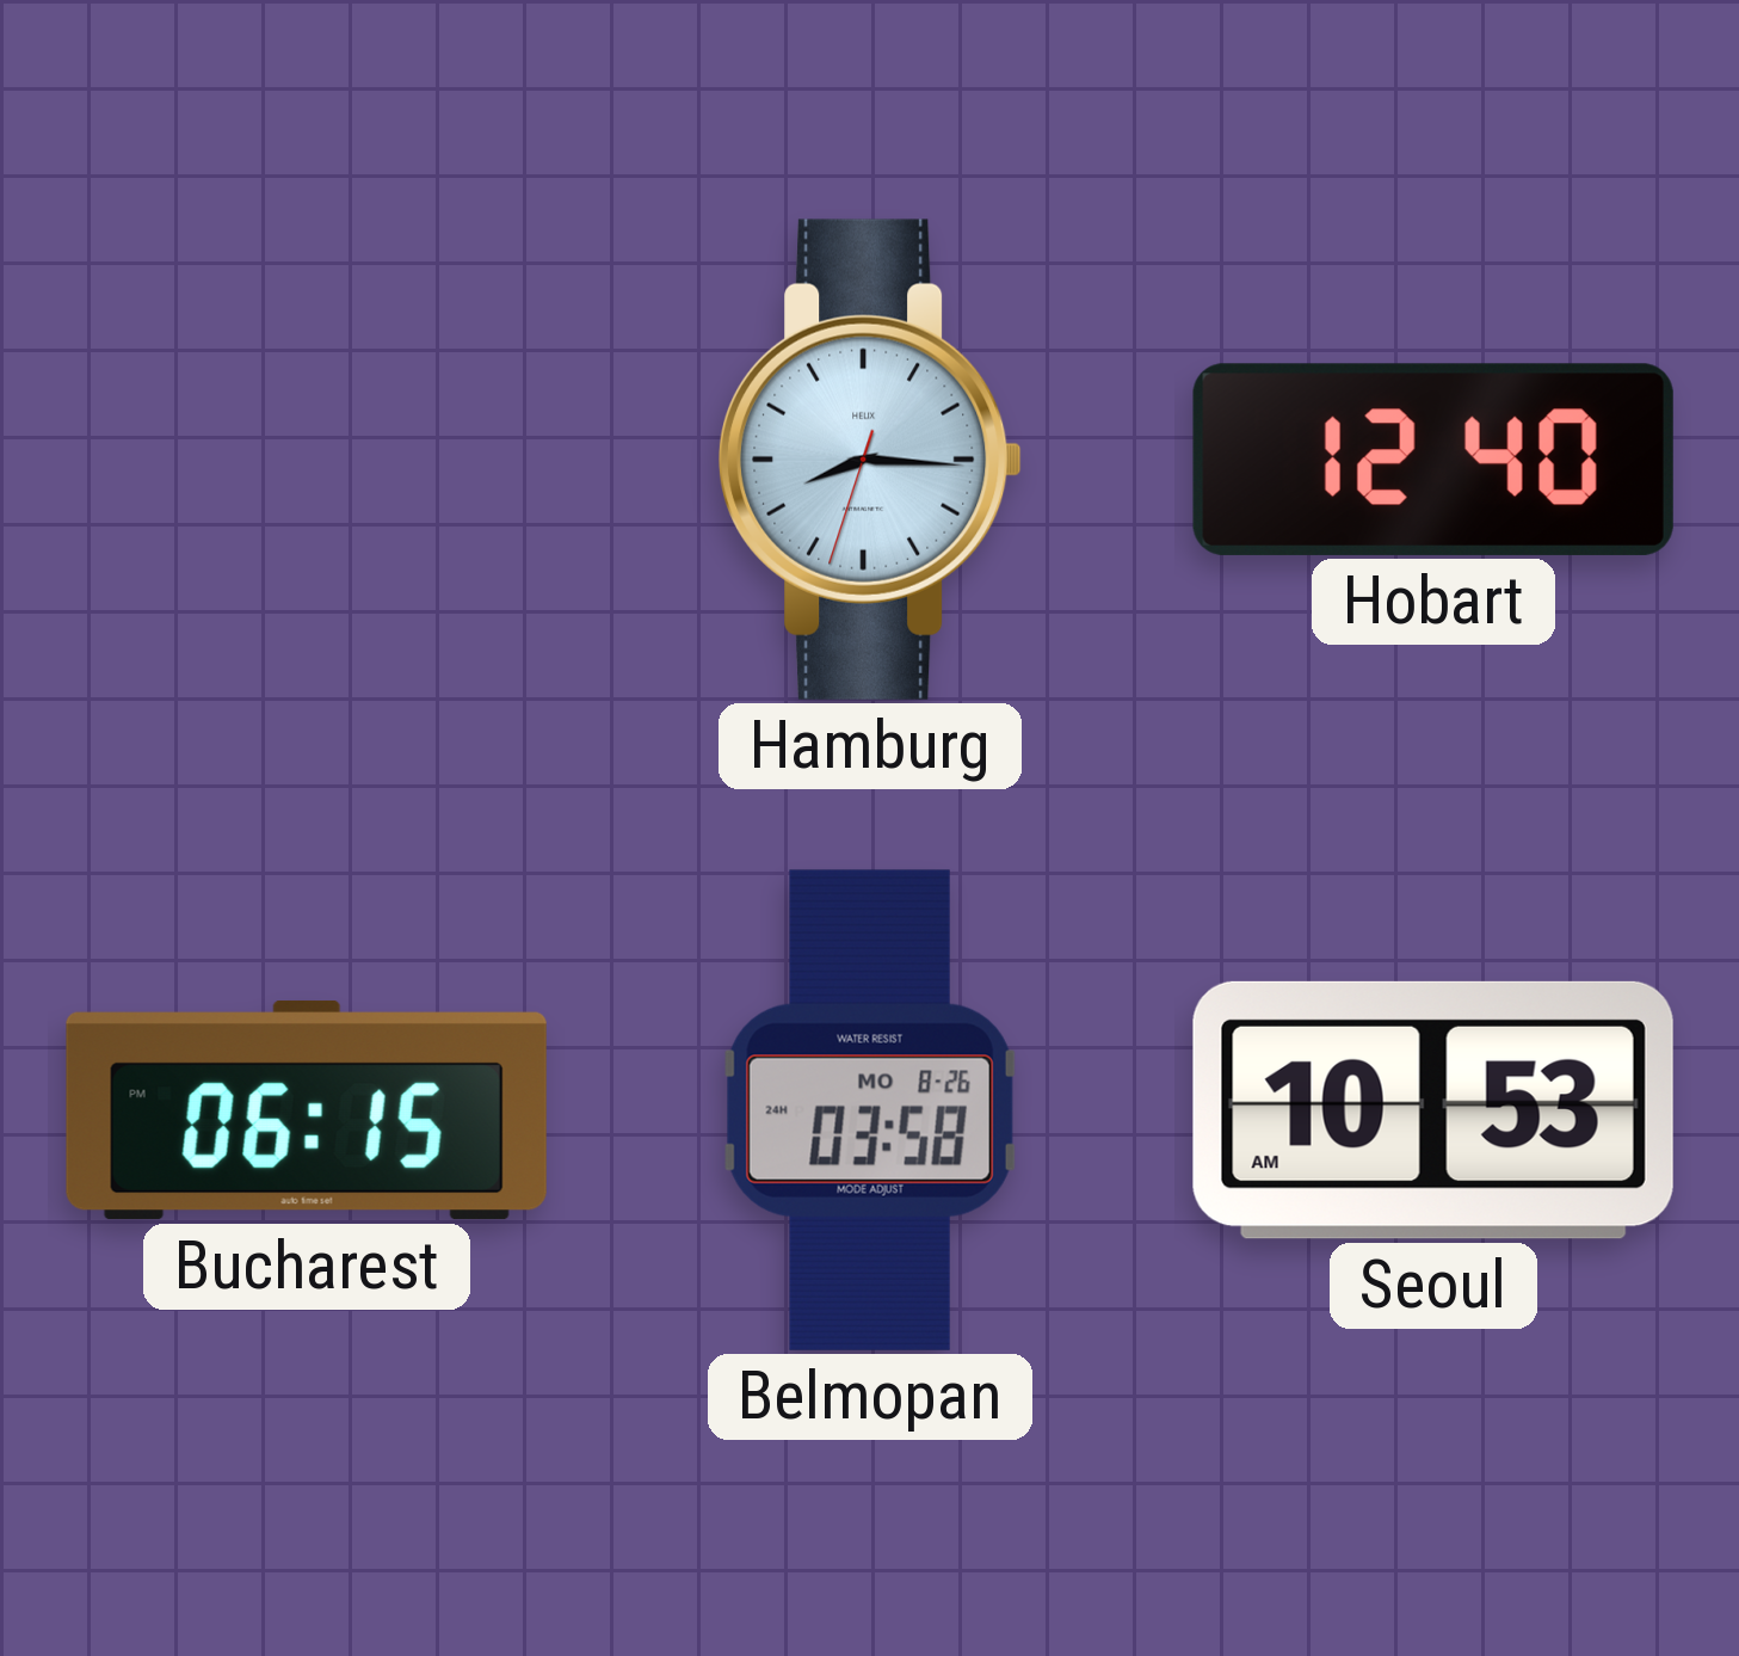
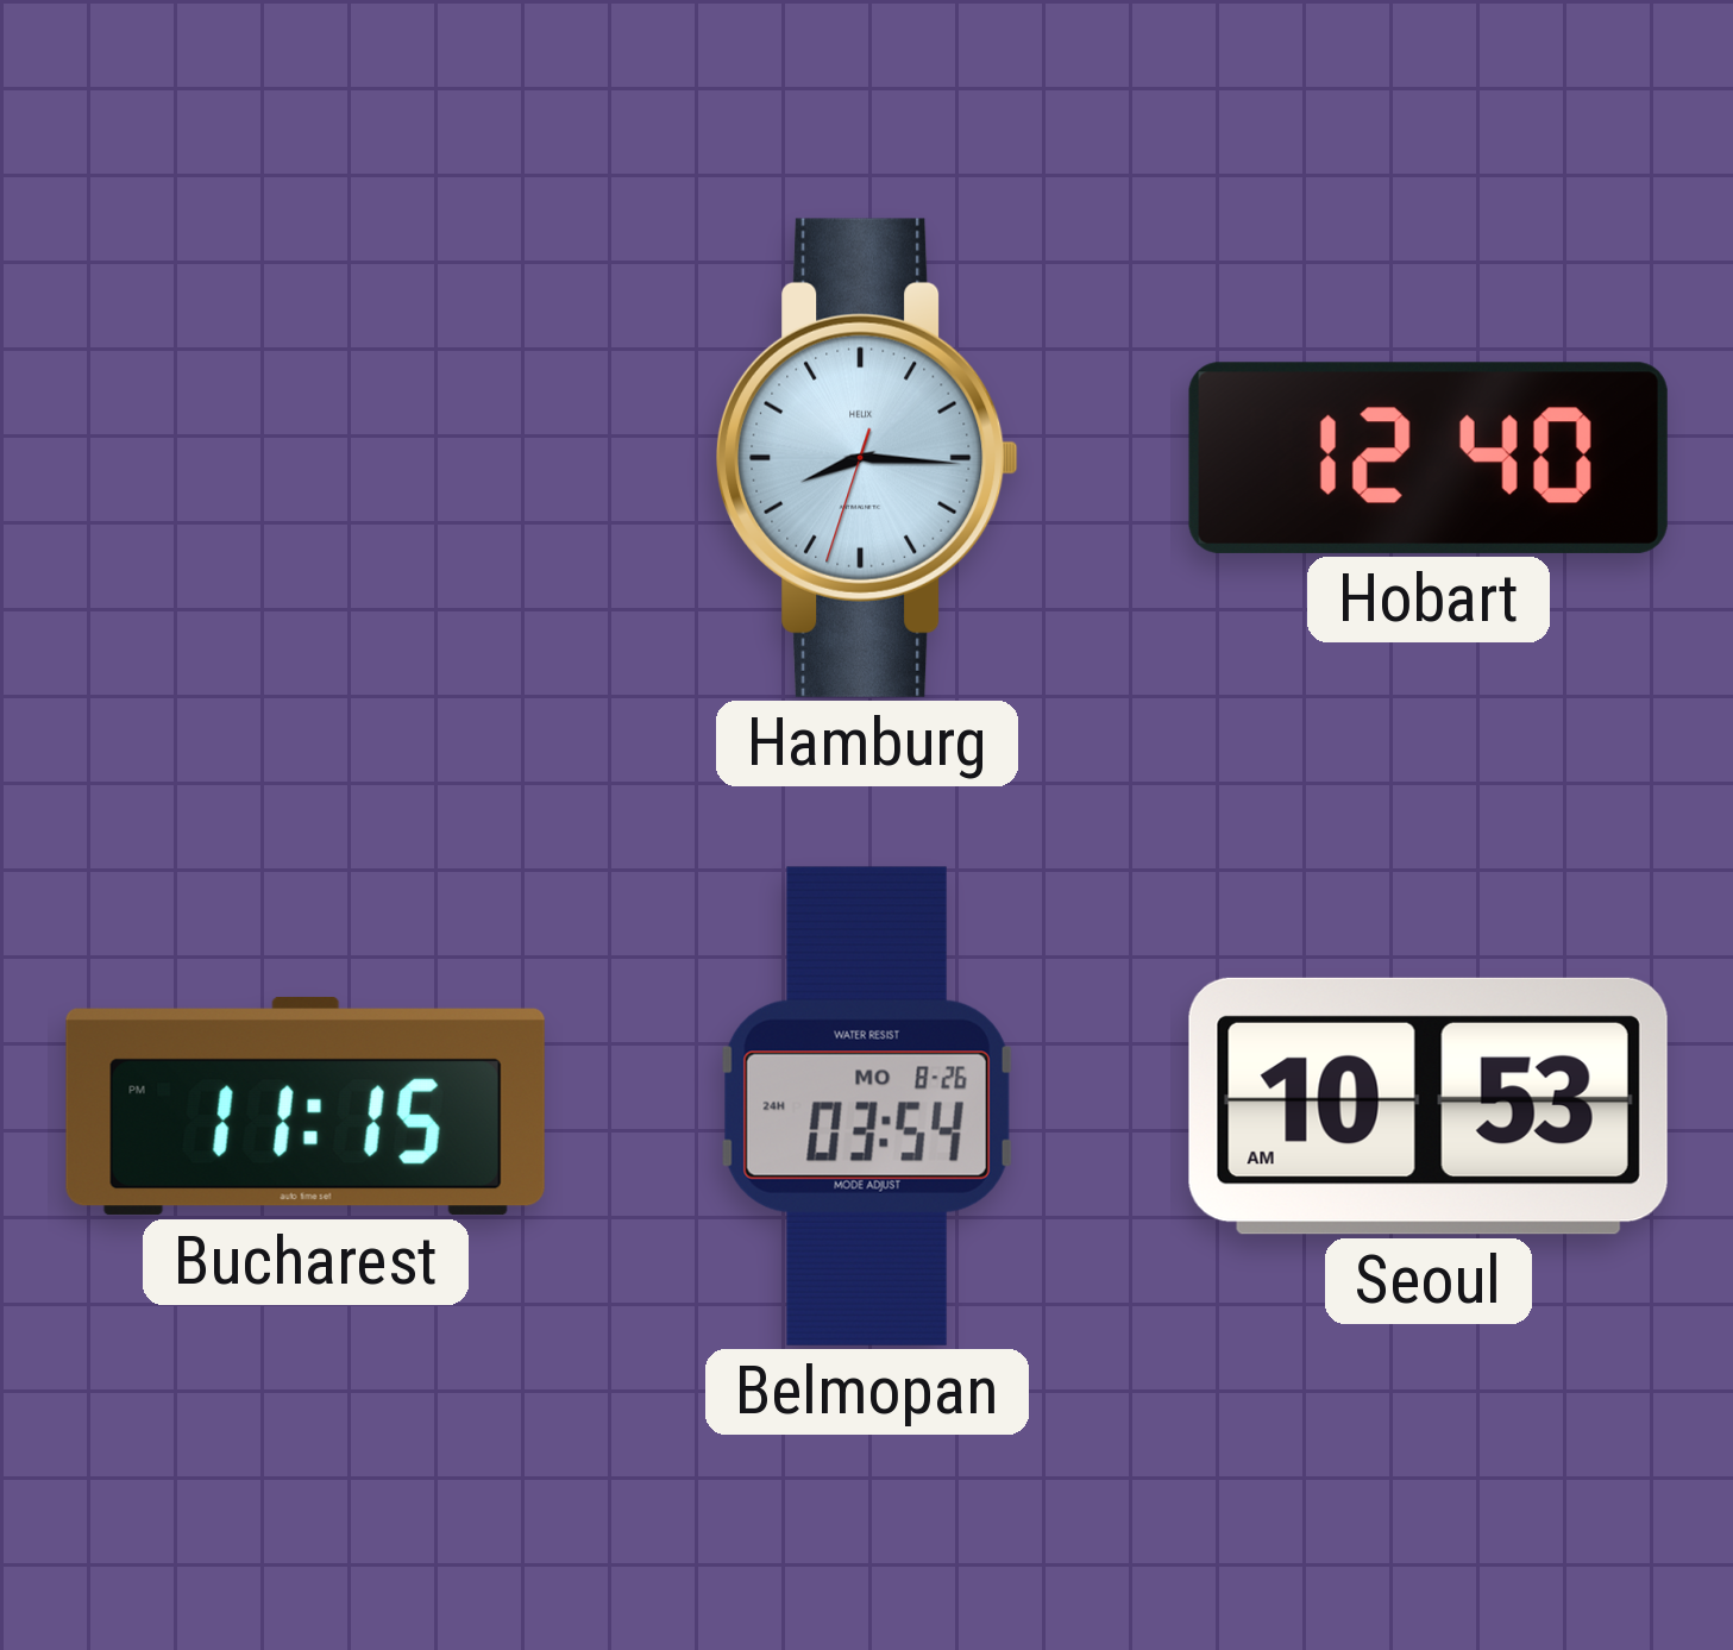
Bucharest: 06:15 -> 11:15 (306, 1106)
Belmopan: 03:58 -> 03:54 (867, 1106)
